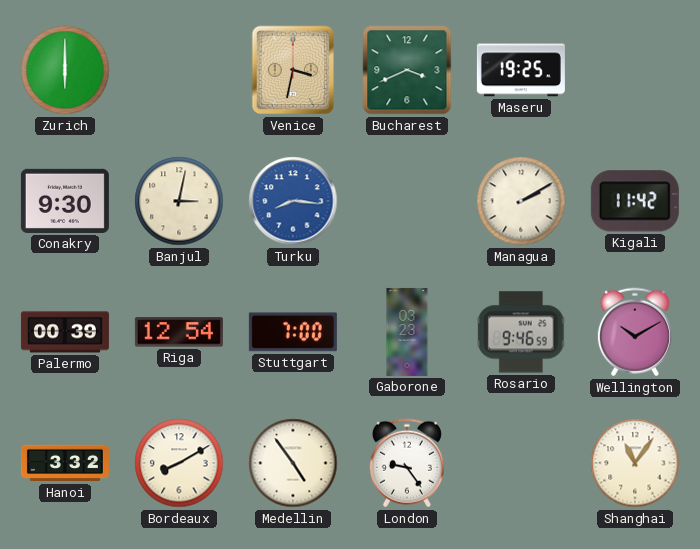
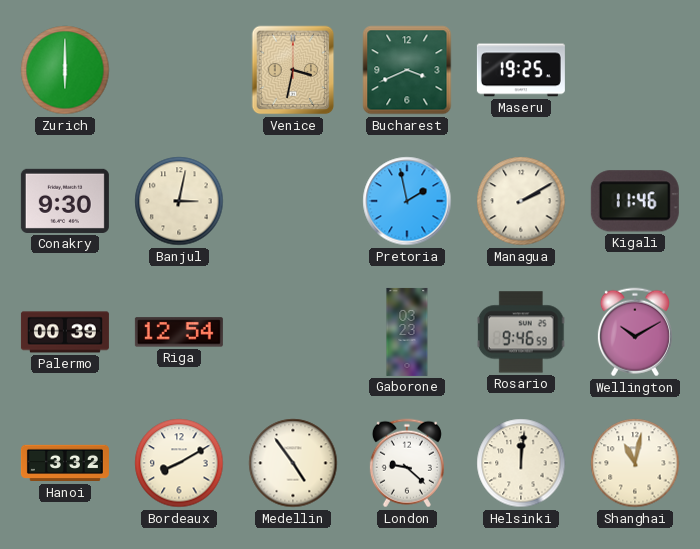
Turku: 8:16 -> none (293, 201)
Pretoria: none -> 1:58 (407, 201)
Kigali: 11:42 -> 11:46 (635, 201)
Stuttgart: 7:00 -> none (293, 332)
London: 9:24 -> 9:22 (407, 463)
Helsinki: none -> 12:01 (521, 463)
Shanghai: 11:06 -> 11:02 (635, 463)
